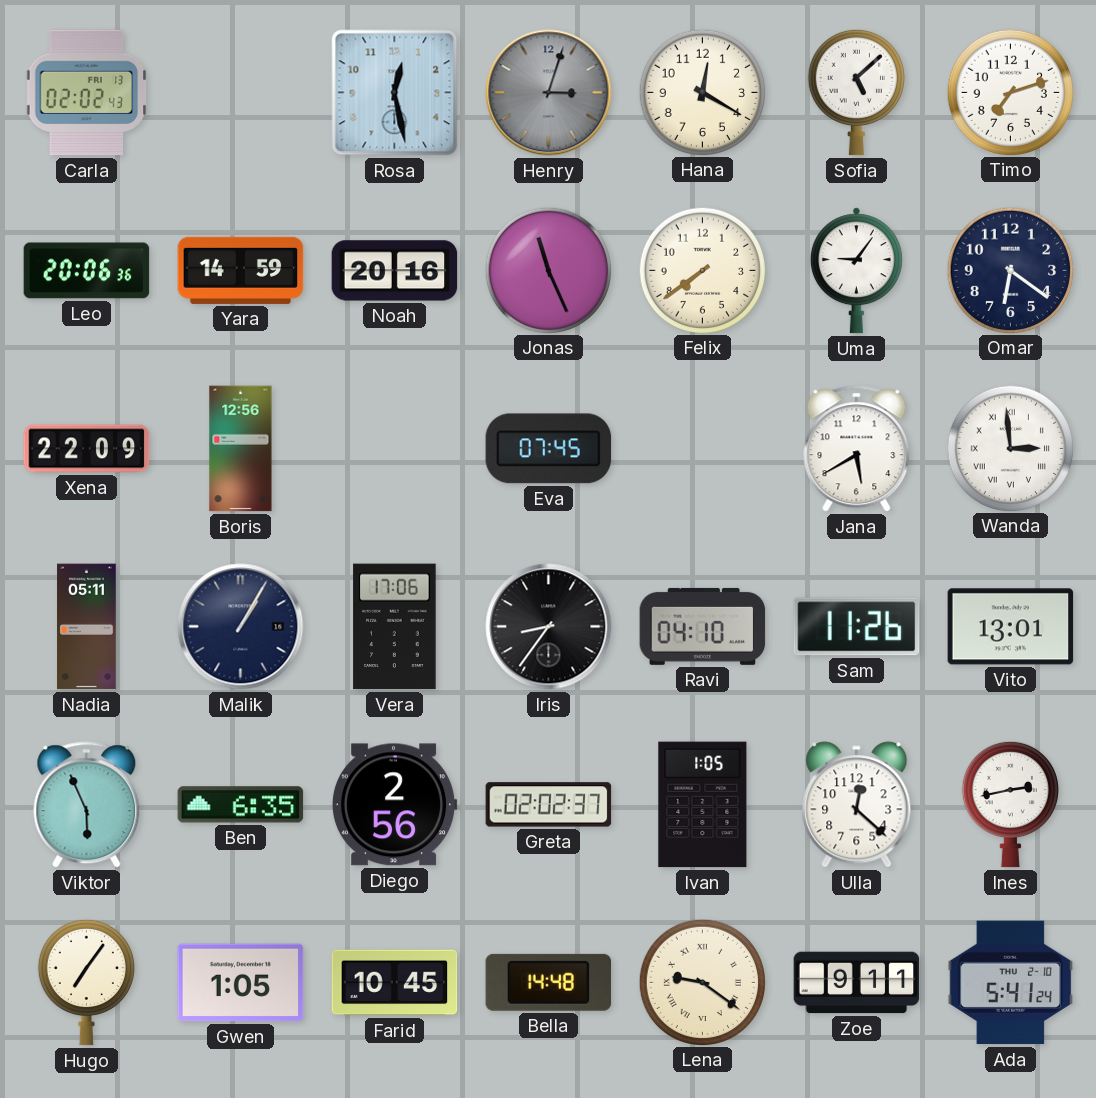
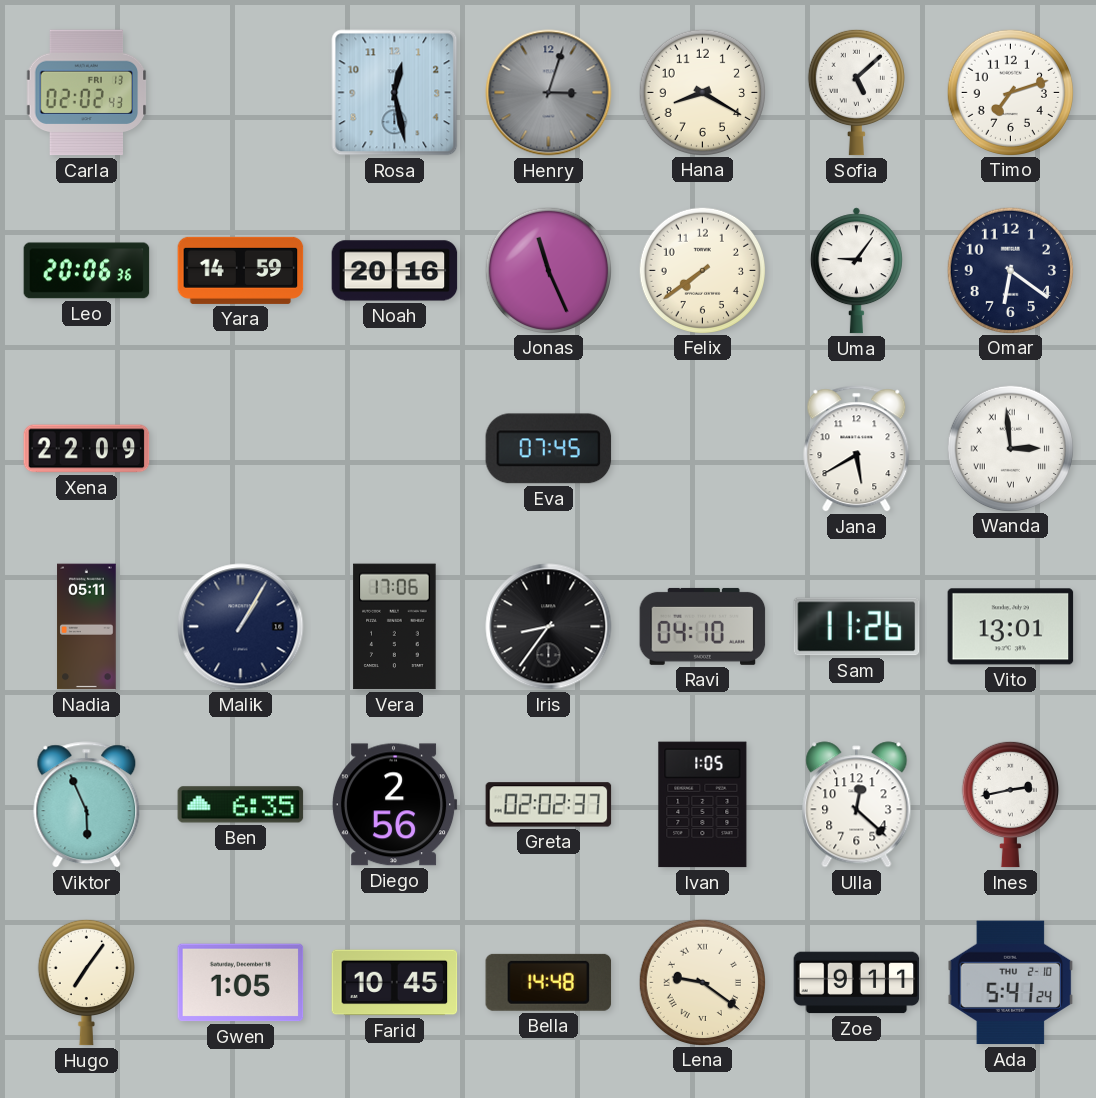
Hana: 12:20 -> 8:20 (702, 92)
Boris: 12:56 -> none (241, 449)
